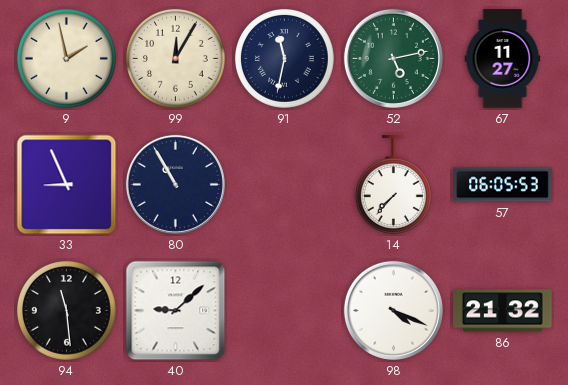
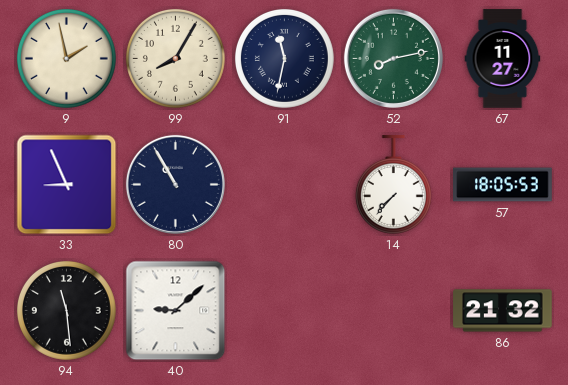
99: 12:05 -> 8:05 (175, 58)
52: 5:13 -> 8:13 (393, 58)
57: 06:05 -> 18:05 (503, 185)
98: 4:19 -> none (393, 310)
